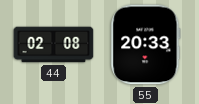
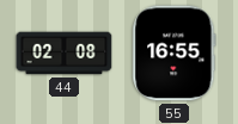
55: 20:33 -> 16:55 (175, 54)
